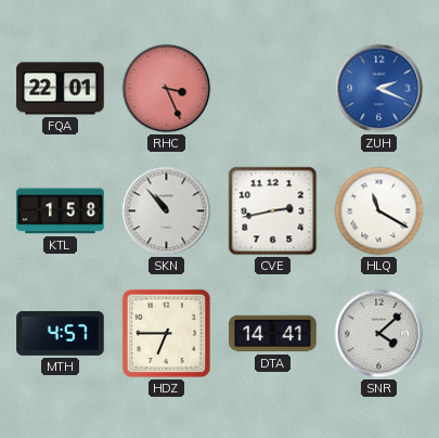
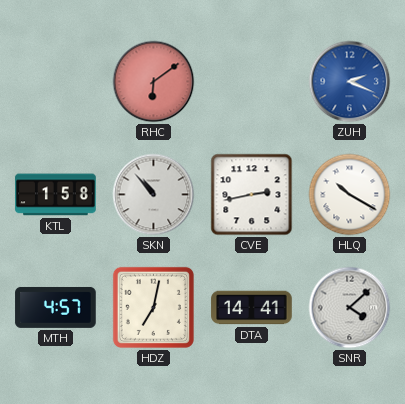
FQA: 22:01 -> none (61, 89)
RHC: 3:26 -> 6:09 (154, 82)
HLQ: 11:20 -> 10:20 (350, 195)
HDZ: 6:45 -> 7:02 (153, 307)
